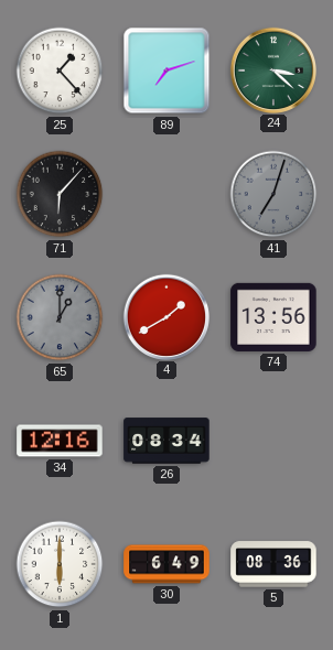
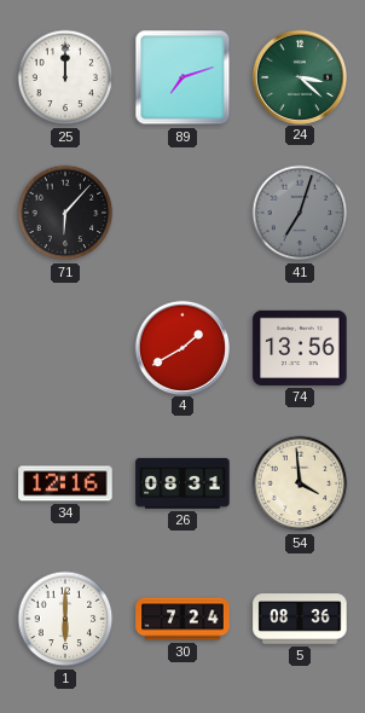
25: 1:23 -> 12:00 (65, 77)
65: 1:00 -> none (60, 317)
26: 08:34 -> 08:31 (182, 483)
54: none -> 3:59 (300, 483)
30: 6:49 -> 7:24 (182, 619)
